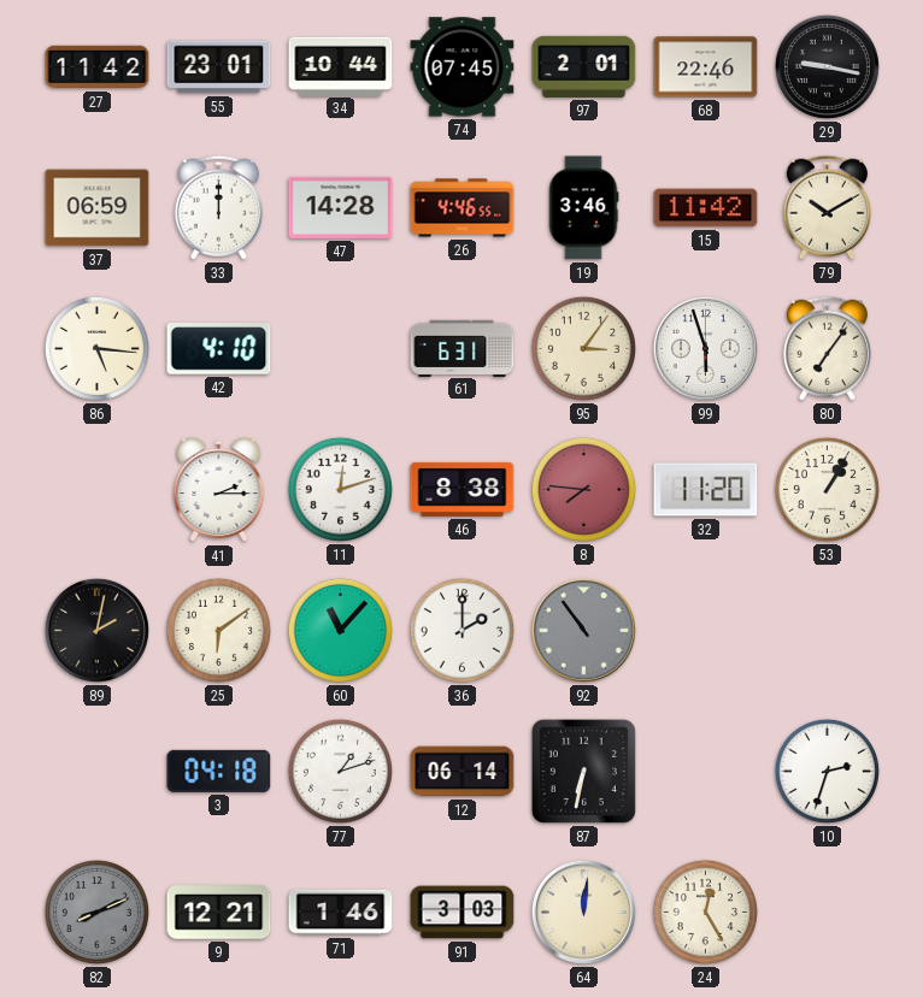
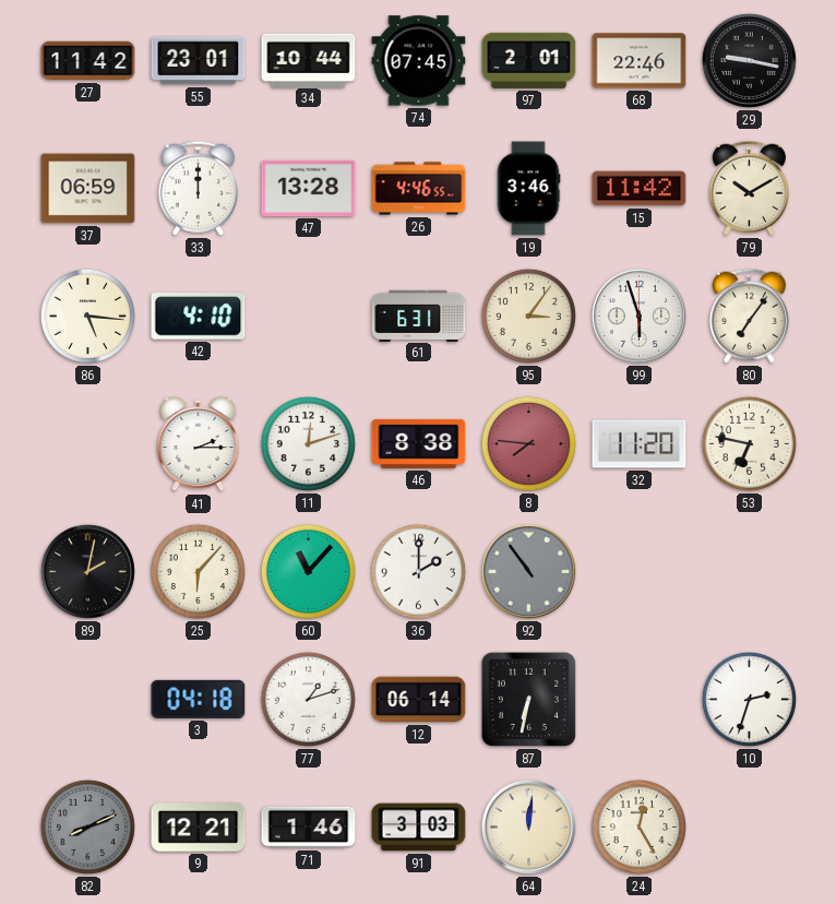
47: 14:28 -> 13:28 (309, 188)
53: 1:05 -> 6:47 (749, 443)
25: 6:09 -> 6:07 (198, 571)
